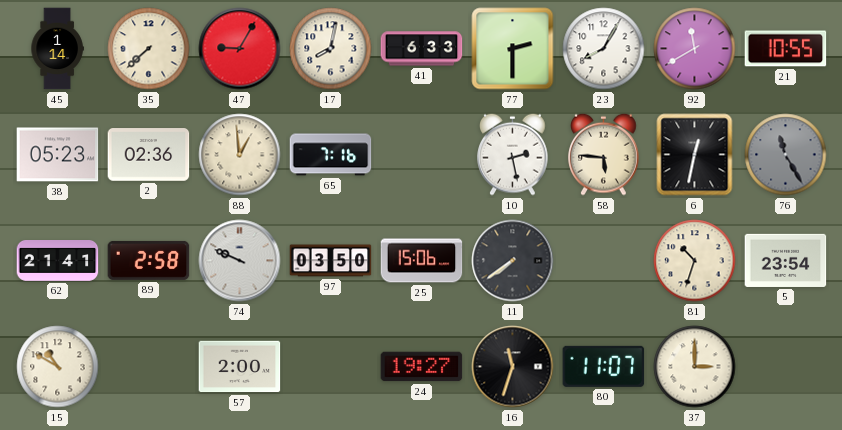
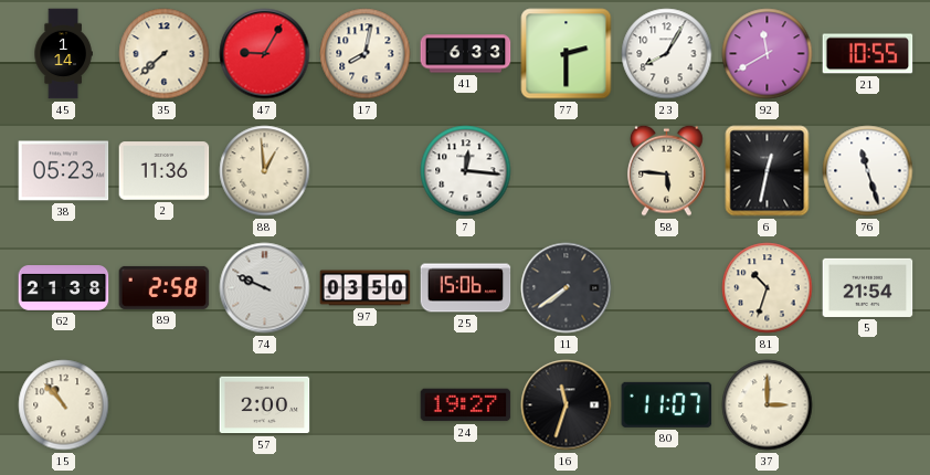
2: 02:36 -> 11:36 (165, 171)
65: 7:16 -> none (331, 155)
7: none -> 12:16 (466, 171)
10: 2:28 -> none (513, 154)
76: 11:25 -> 11:27 (868, 171)
76 dial: grey -> white (868, 171)
62: 21:41 -> 21:38 (64, 288)
5: 23:54 -> 21:54 (868, 287)
15: 10:50 -> 10:53 (64, 405)
